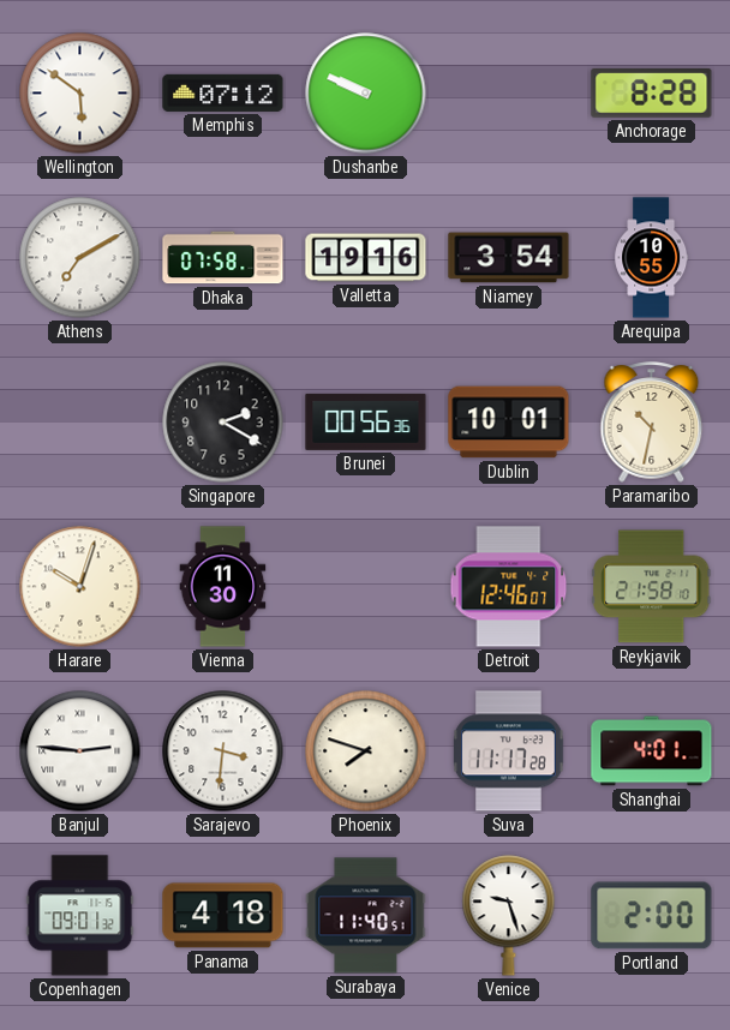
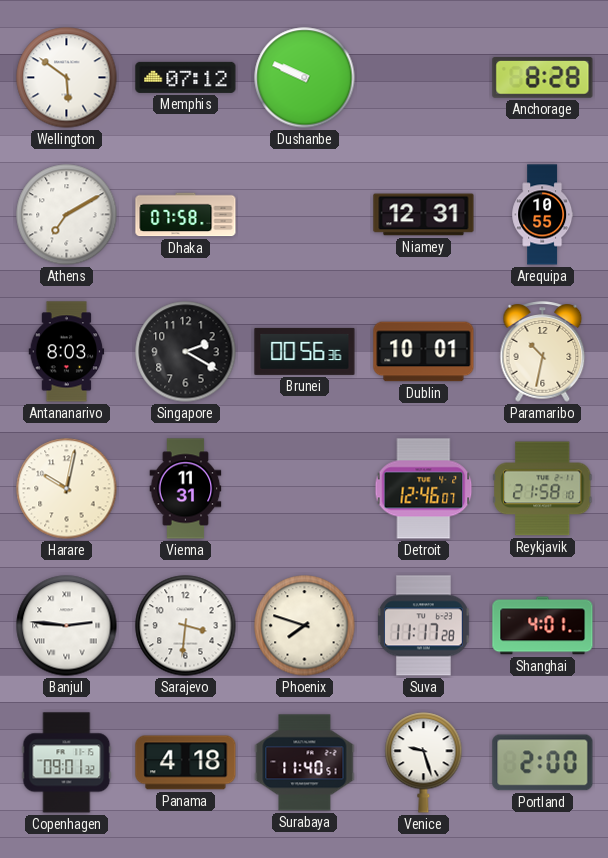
Valletta: 19:16 -> none (366, 258)
Niamey: 3:54 -> 12:31 (424, 215)
Antananarivo: none -> 8:03 (67, 352)
Harare: 10:03 -> 10:02 (67, 489)
Vienna: 11:30 -> 11:31 (186, 489)
